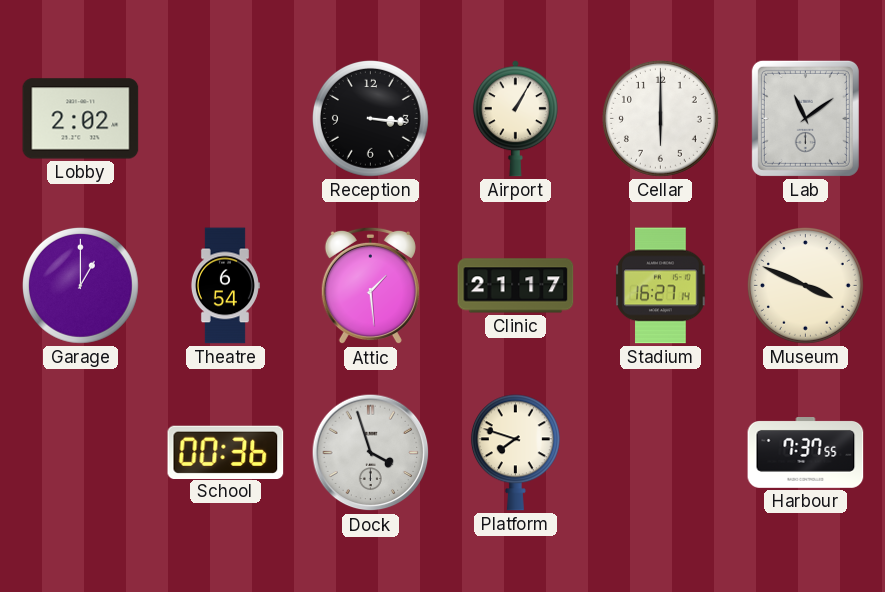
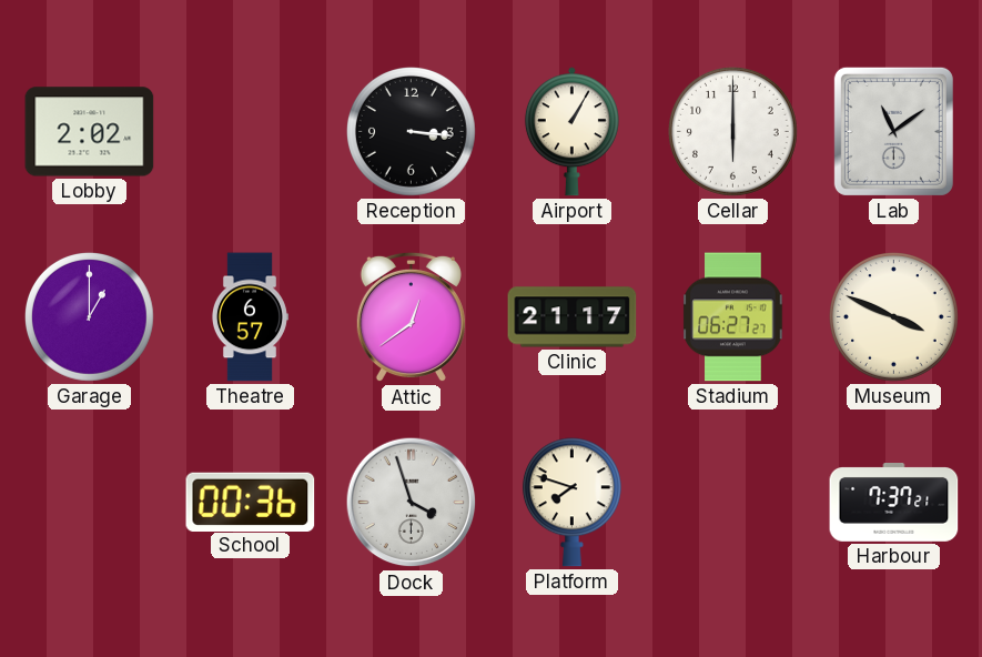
Theatre: 6:54 -> 6:57 (250, 317)
Attic: 1:29 -> 12:39 (411, 317)
Stadium: 16:27 -> 06:27 (733, 317)
Harbour: 7:37:55 -> 7:37:21 (894, 503)
